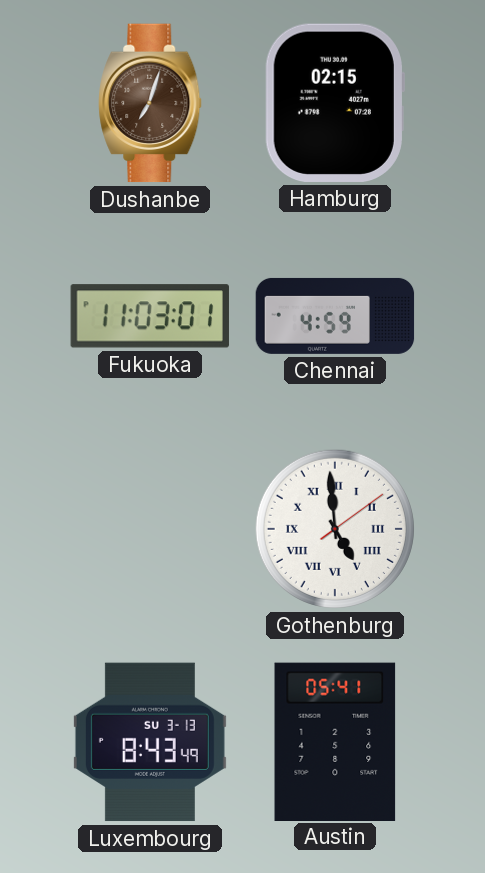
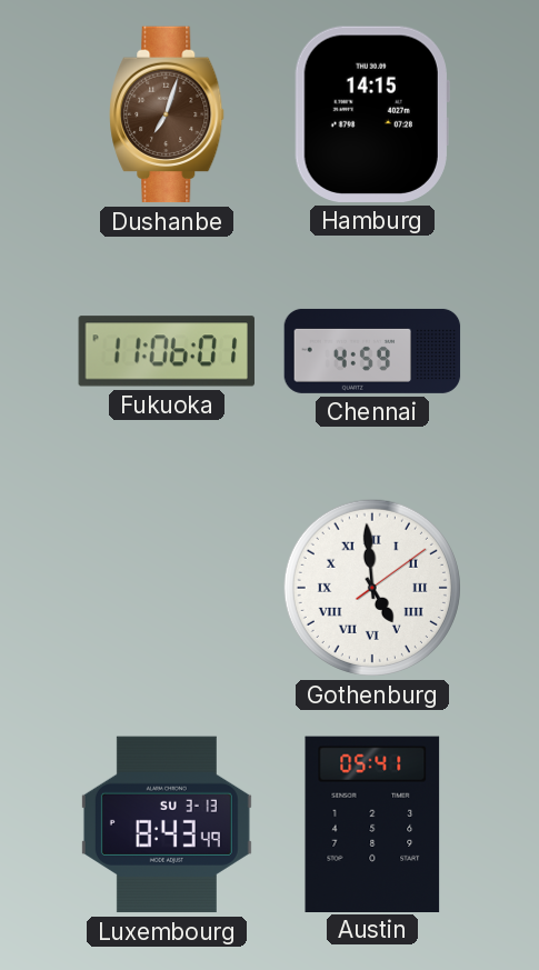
Hamburg: 02:15 -> 14:15 (372, 114)
Fukuoka: 11:03 -> 11:06 (167, 351)
